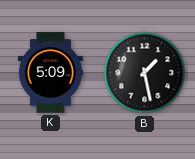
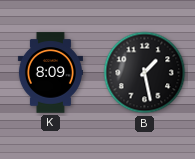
K: 5:09 -> 8:09 (50, 73)
